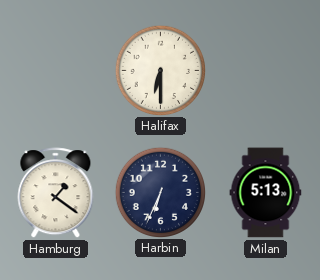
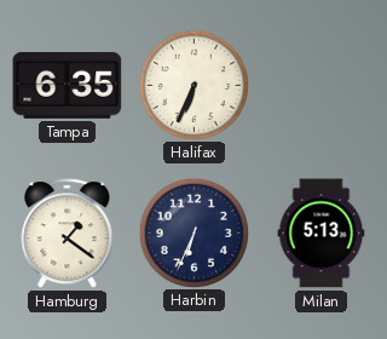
Tampa: none -> 6:35 (68, 86)
Halifax: 6:30 -> 6:34 (193, 85)
